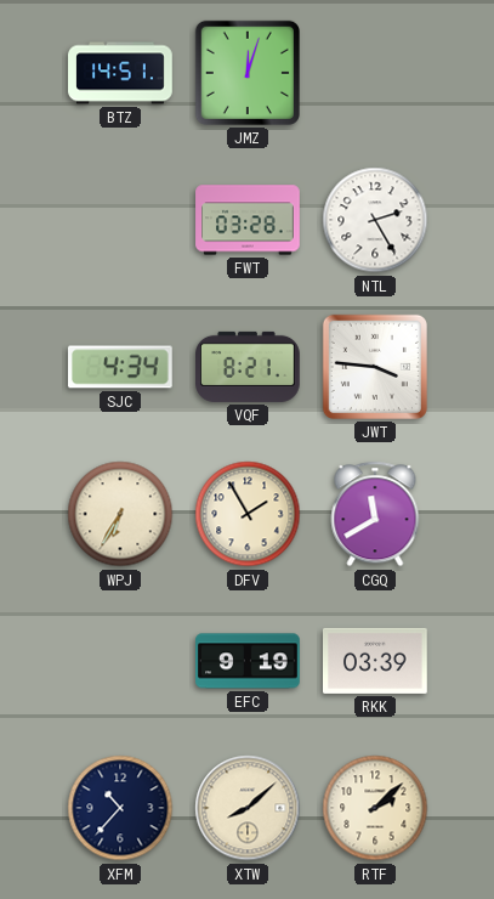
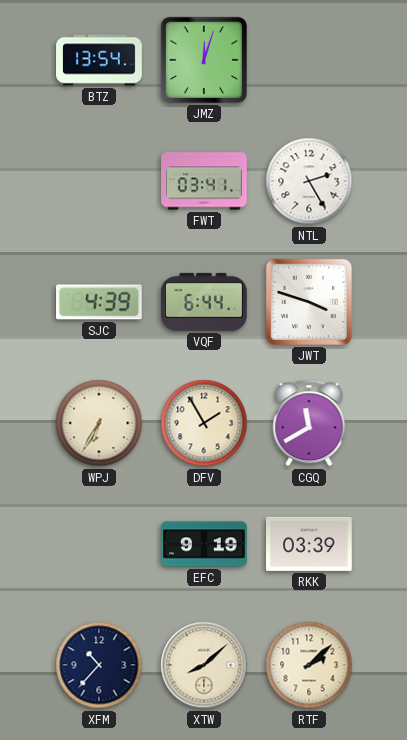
BTZ: 14:51 -> 13:54 (99, 60)
FWT: 03:28 -> 03:41 (204, 181)
SJC: 4:34 -> 4:39 (100, 302)
VQF: 8:21 -> 6:44 (205, 302)
JWT: 3:46 -> 3:48 (309, 302)
